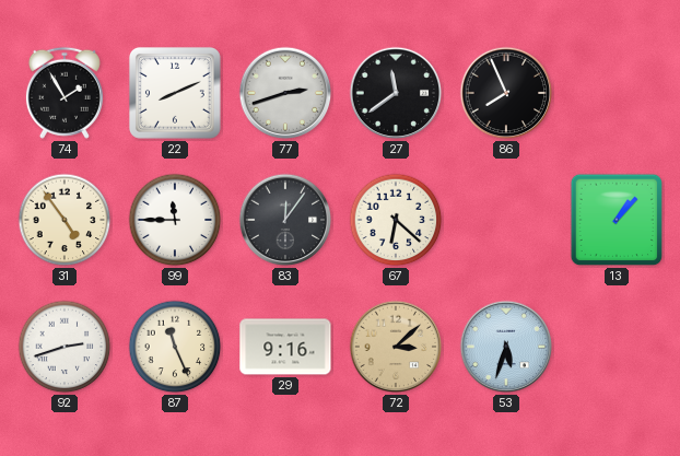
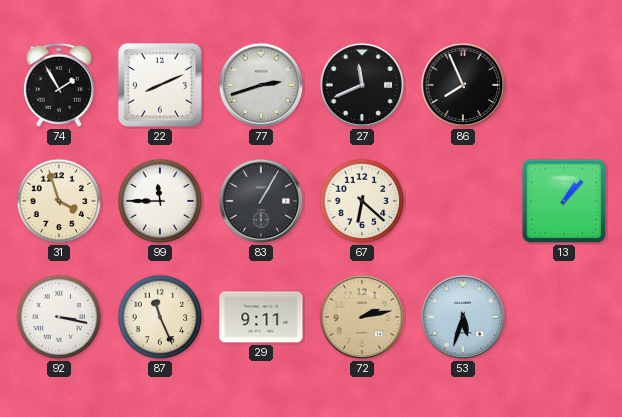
27: 11:39 -> 11:41 (362, 85)
31: 4:54 -> 3:57 (59, 201)
83: 12:06 -> 1:05 (261, 201)
92: 2:42 -> 3:17 (59, 317)
29: 9:16 -> 9:11 (261, 317)
72: 3:08 -> 2:13 (362, 317)
